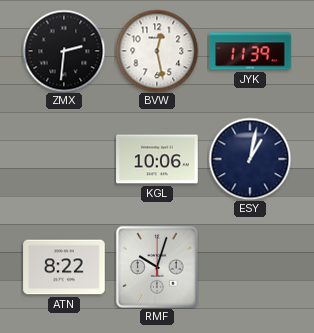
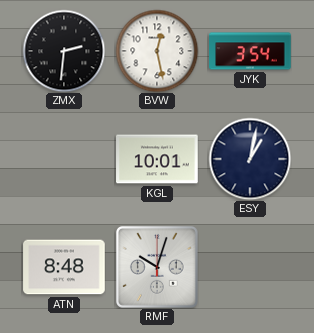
JYK: 11:39 -> 3:54 (250, 51)
KGL: 10:06 -> 10:01 (157, 159)
ATN: 8:22 -> 8:48 (64, 267)
